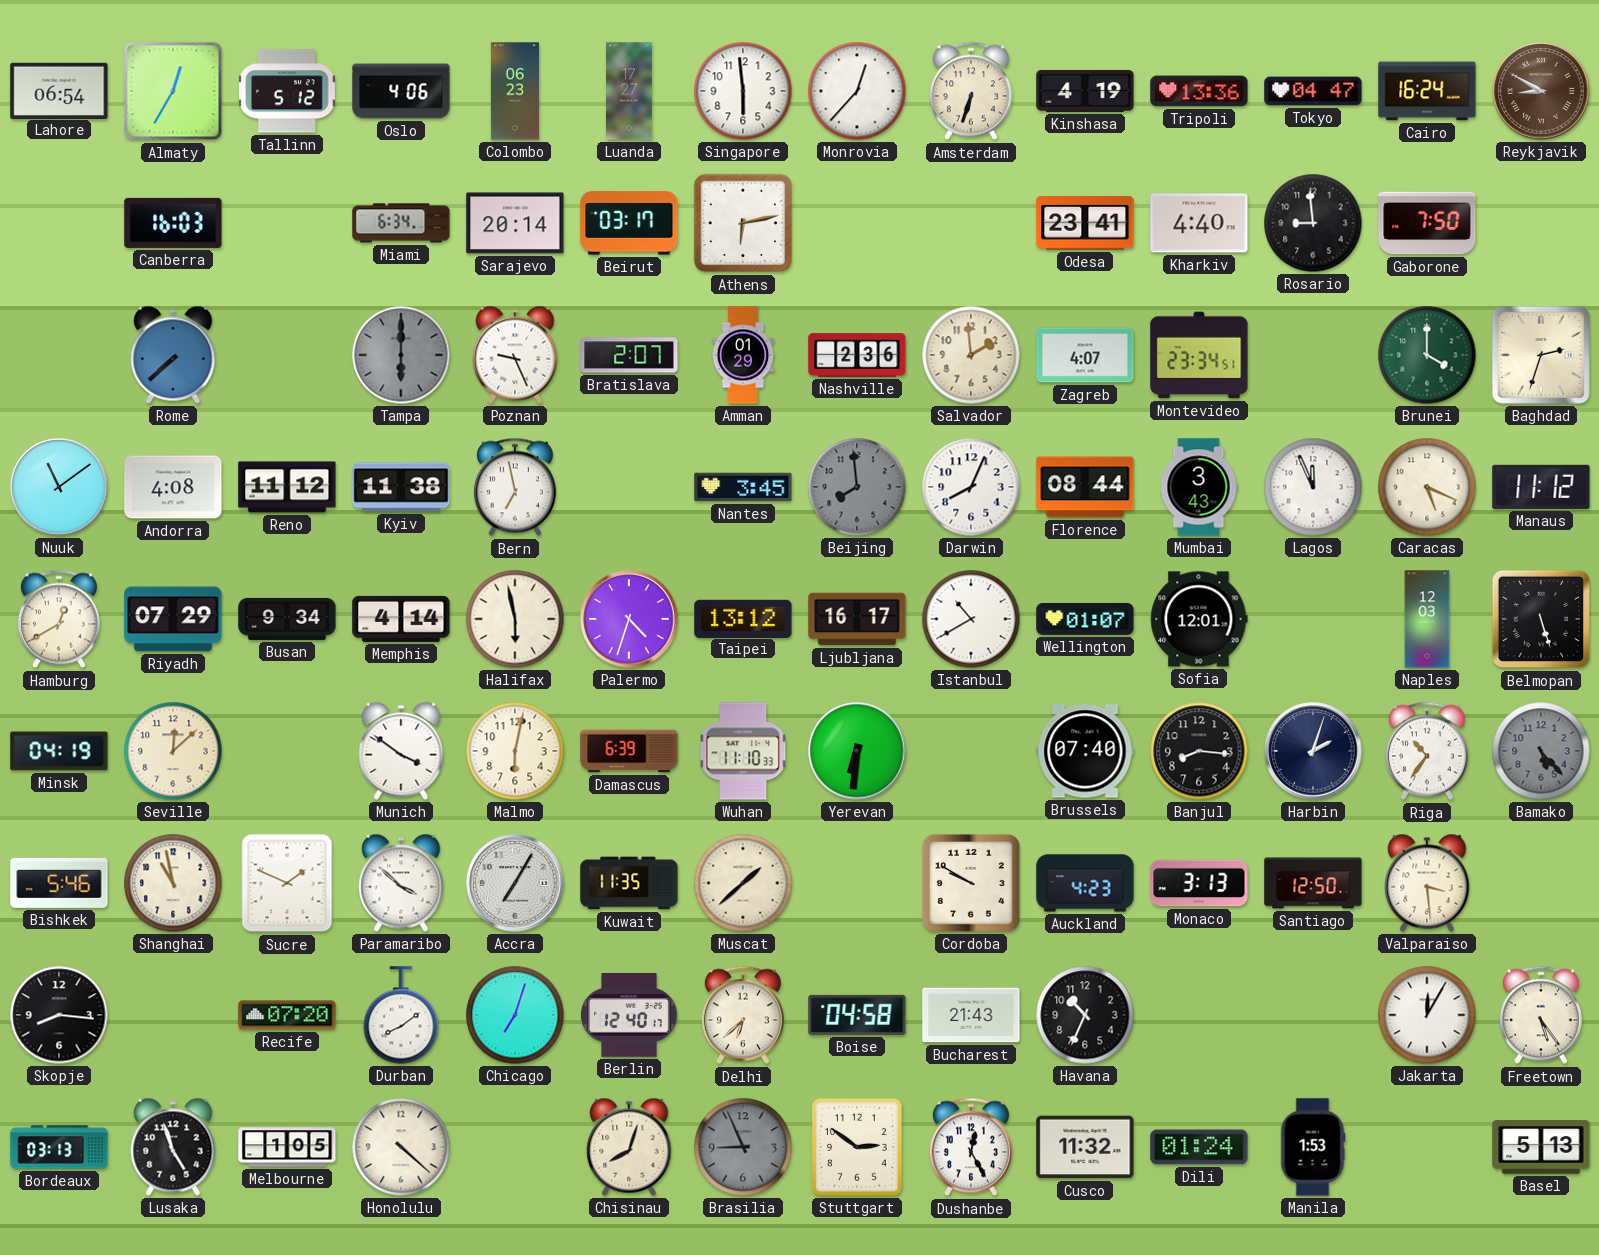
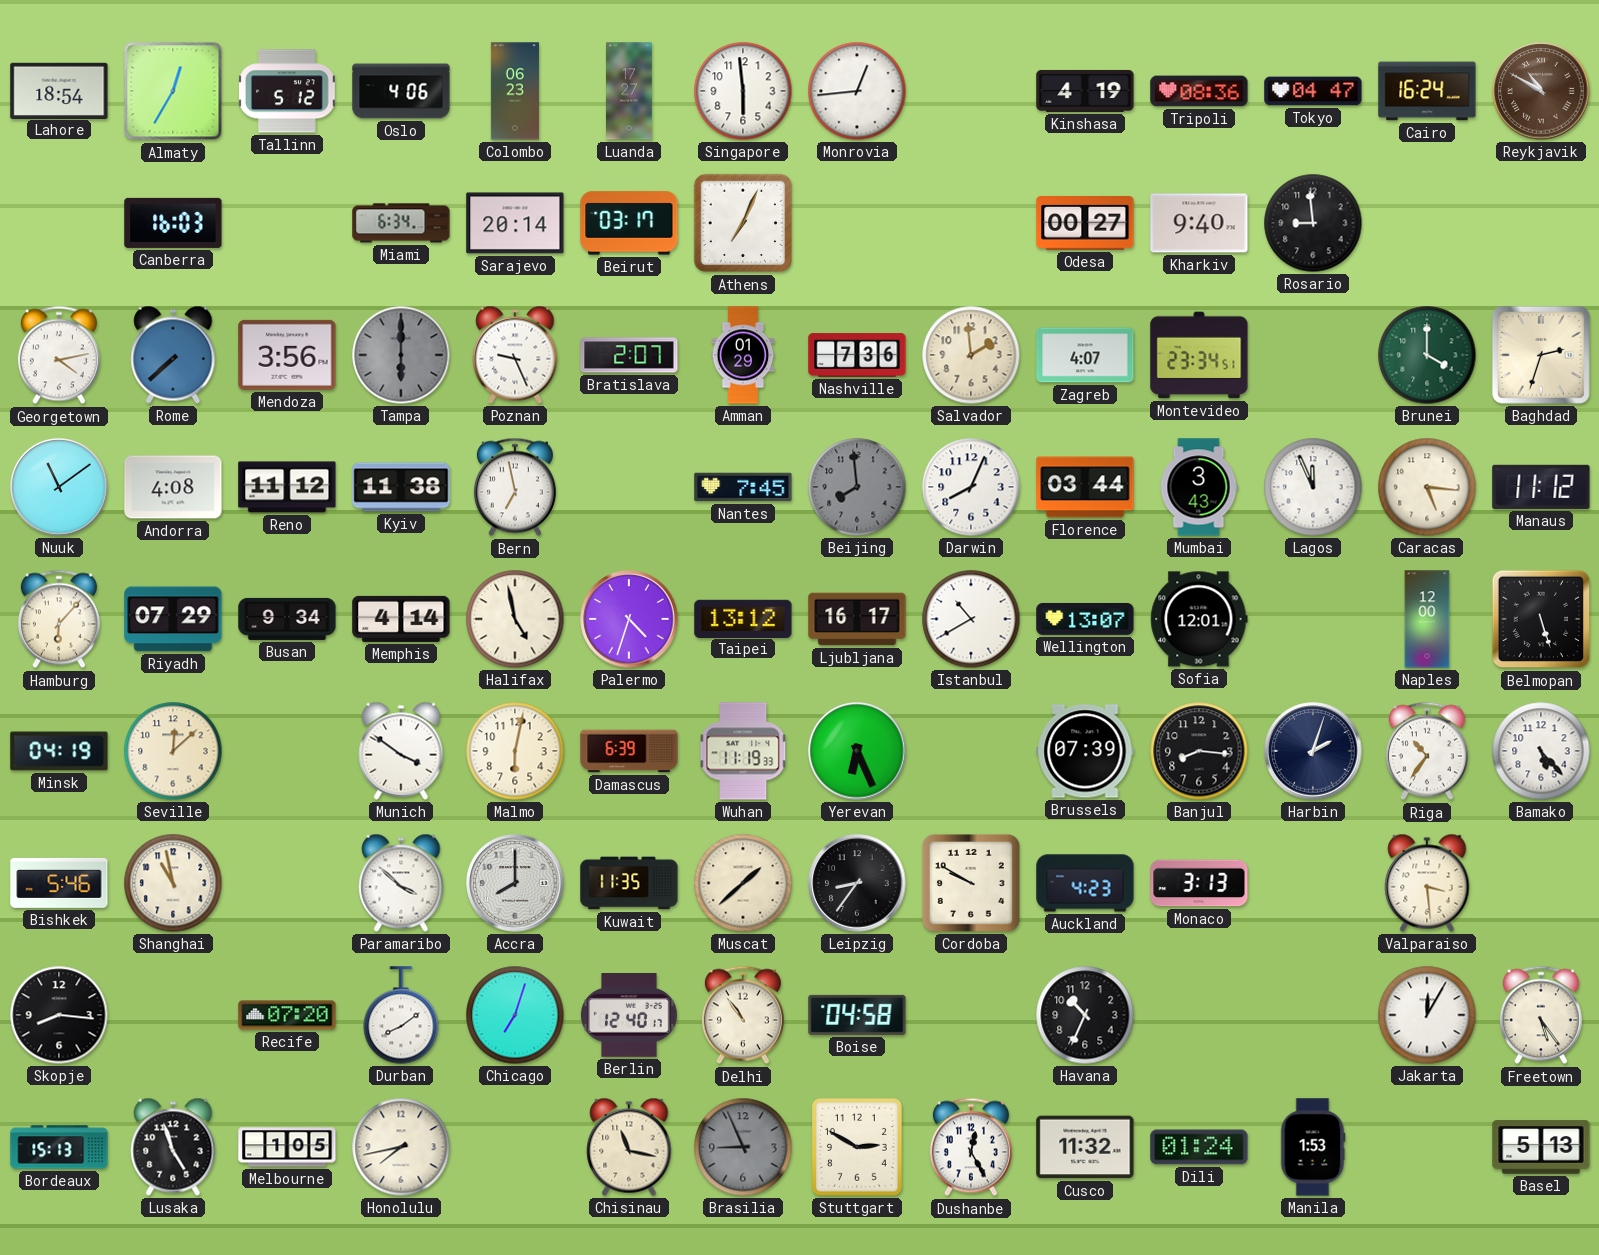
Lahore: 06:54 -> 18:54 (59, 90)
Monrovia: 12:37 -> 12:44 (857, 91)
Amsterdam: 6:33 -> none (971, 91)
Tripoli: 13:36 -> 08:36 (1199, 91)
Reykjavik: 8:50 -> 10:50 (1541, 91)
Athens: 6:13 -> 7:04 (743, 223)
Odesa: 23:41 -> 00:27 (1085, 224)
Kharkiv: 4:40 -> 9:40 (1199, 223)
Gaborone: 7:50 -> none (1427, 223)
Georgetown: none -> 4:13 (59, 355)
Mendoza: none -> 3:56 (287, 355)
Nashville: 2:36 -> 7:36 (857, 355)
Nantes: 3:45 -> 7:45 (743, 487)
Florence: 08:44 -> 03:44 (1085, 487)
Caracas: 5:19 -> 5:16 (1427, 487)
Hamburg: 12:40 -> 6:07 (59, 619)
Halifax: 5:58 -> 4:58 (515, 619)
Wellington: 01:07 -> 13:07 (1085, 619)
Naples: 12:03 -> 12:00 (1427, 619)
Wuhan: 11:10 -> 11:19 (743, 751)
Yerevan: 6:31 -> 6:26 (857, 751)
Brussels: 07:40 -> 07:39 (1085, 751)
Bamako dial: grey -> white (1541, 751)
Sucre: 1:49 -> none (287, 883)
Accra: 7:05 -> 8:00 (515, 883)
Leipzig: none -> 8:36 (857, 883)
Santiago: 12:50 -> none (1313, 883)
Delhi: 6:38 -> 10:54 (743, 1015)
Bucharest: 21:43 -> none (971, 1015)
Bordeaux: 03:13 -> 15:13 (59, 1147)
Honolulu: 4:22 -> 7:43 (401, 1147)
Chisinau: 8:03 -> 11:17 (629, 1147)
Stuttgart: 2:51 -> 2:50 (857, 1148)
